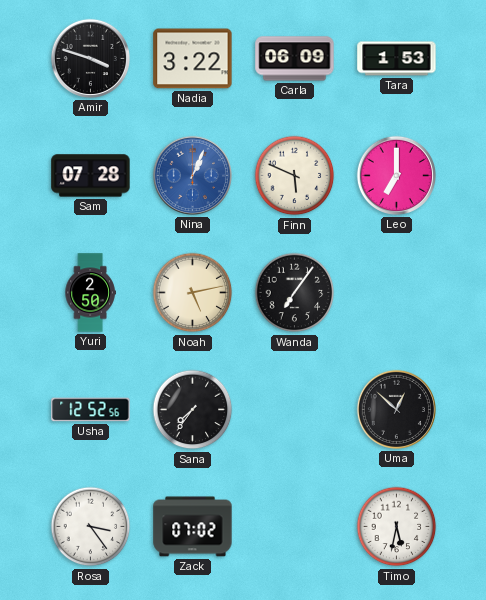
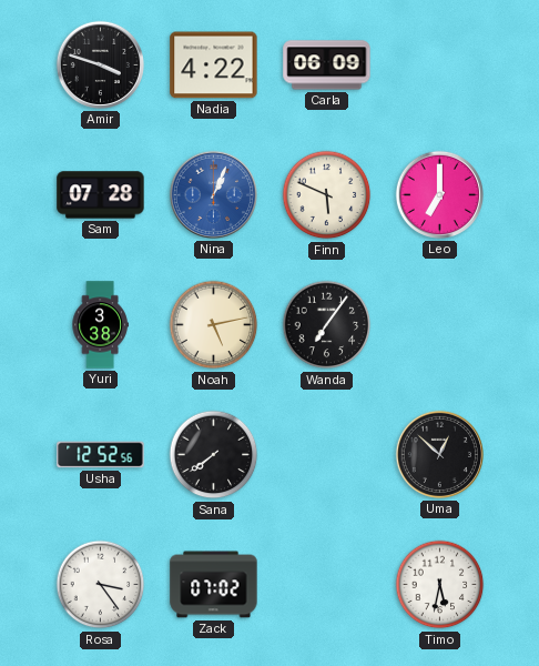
Nadia: 3:22 -> 4:22 (214, 65)
Tara: 1:53 -> none (397, 59)
Yuri: 2:50 -> 3:38 (100, 325)
Sana: 7:36 -> 7:39 (214, 455)
